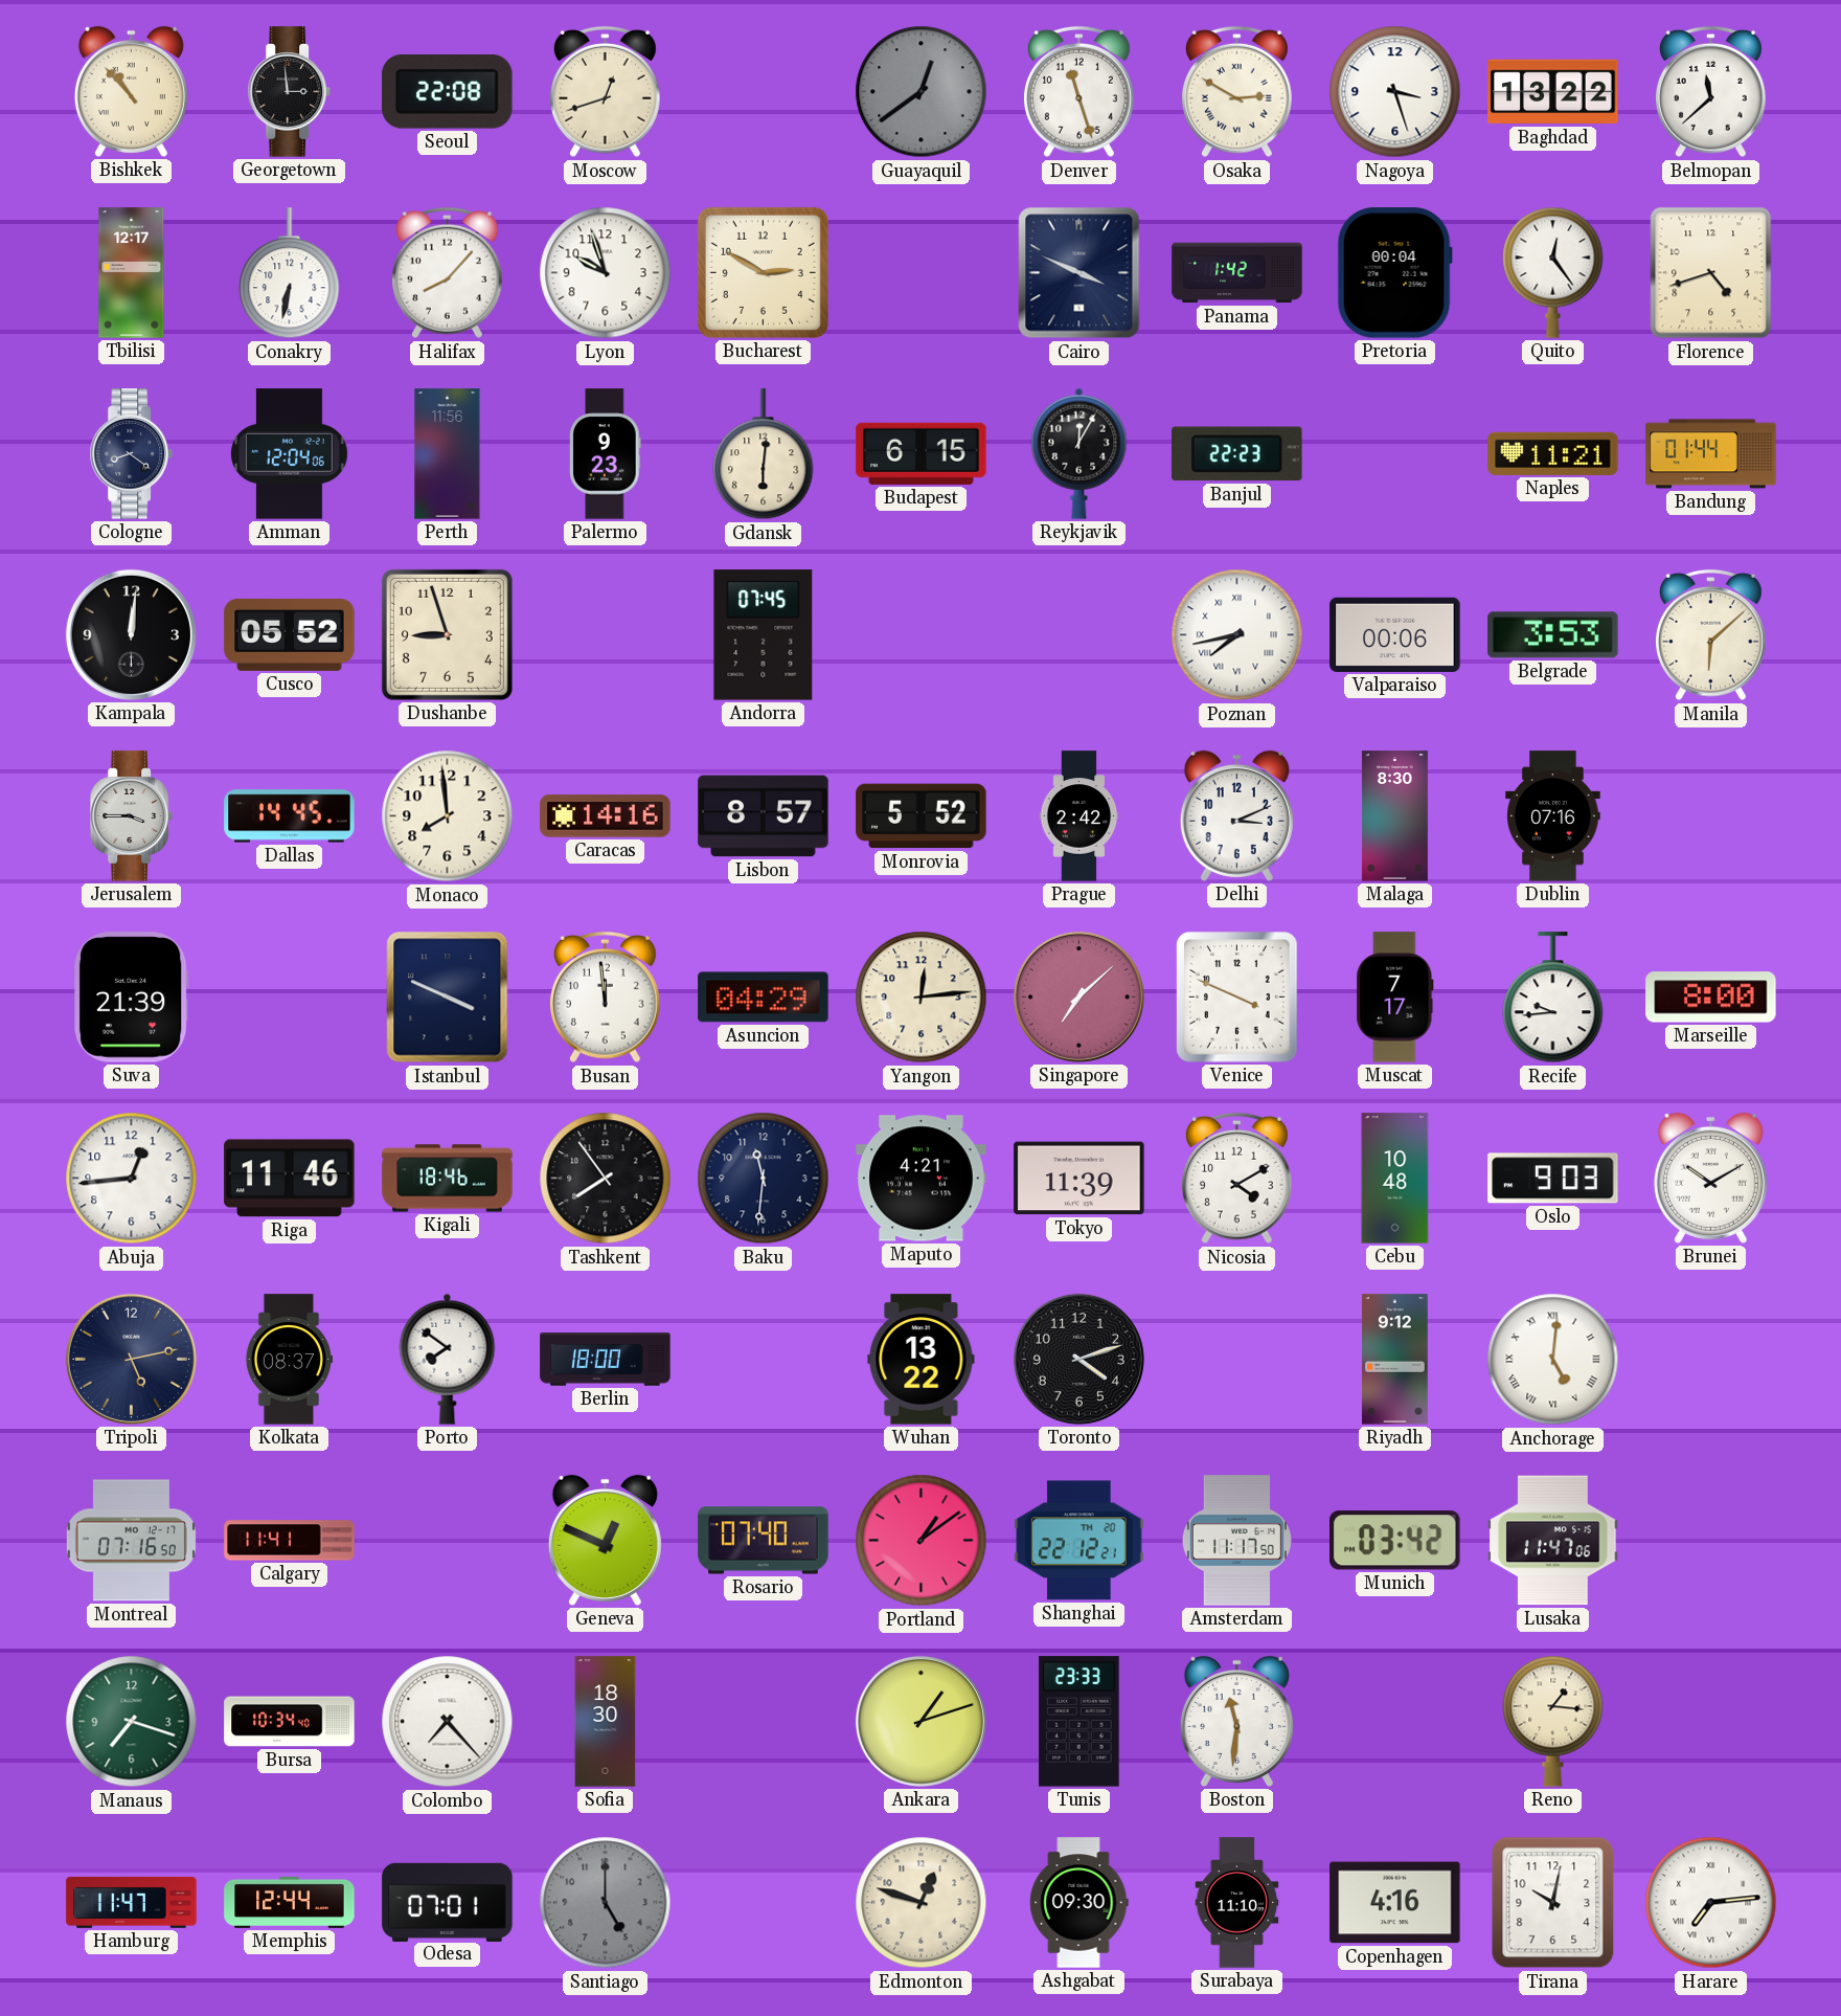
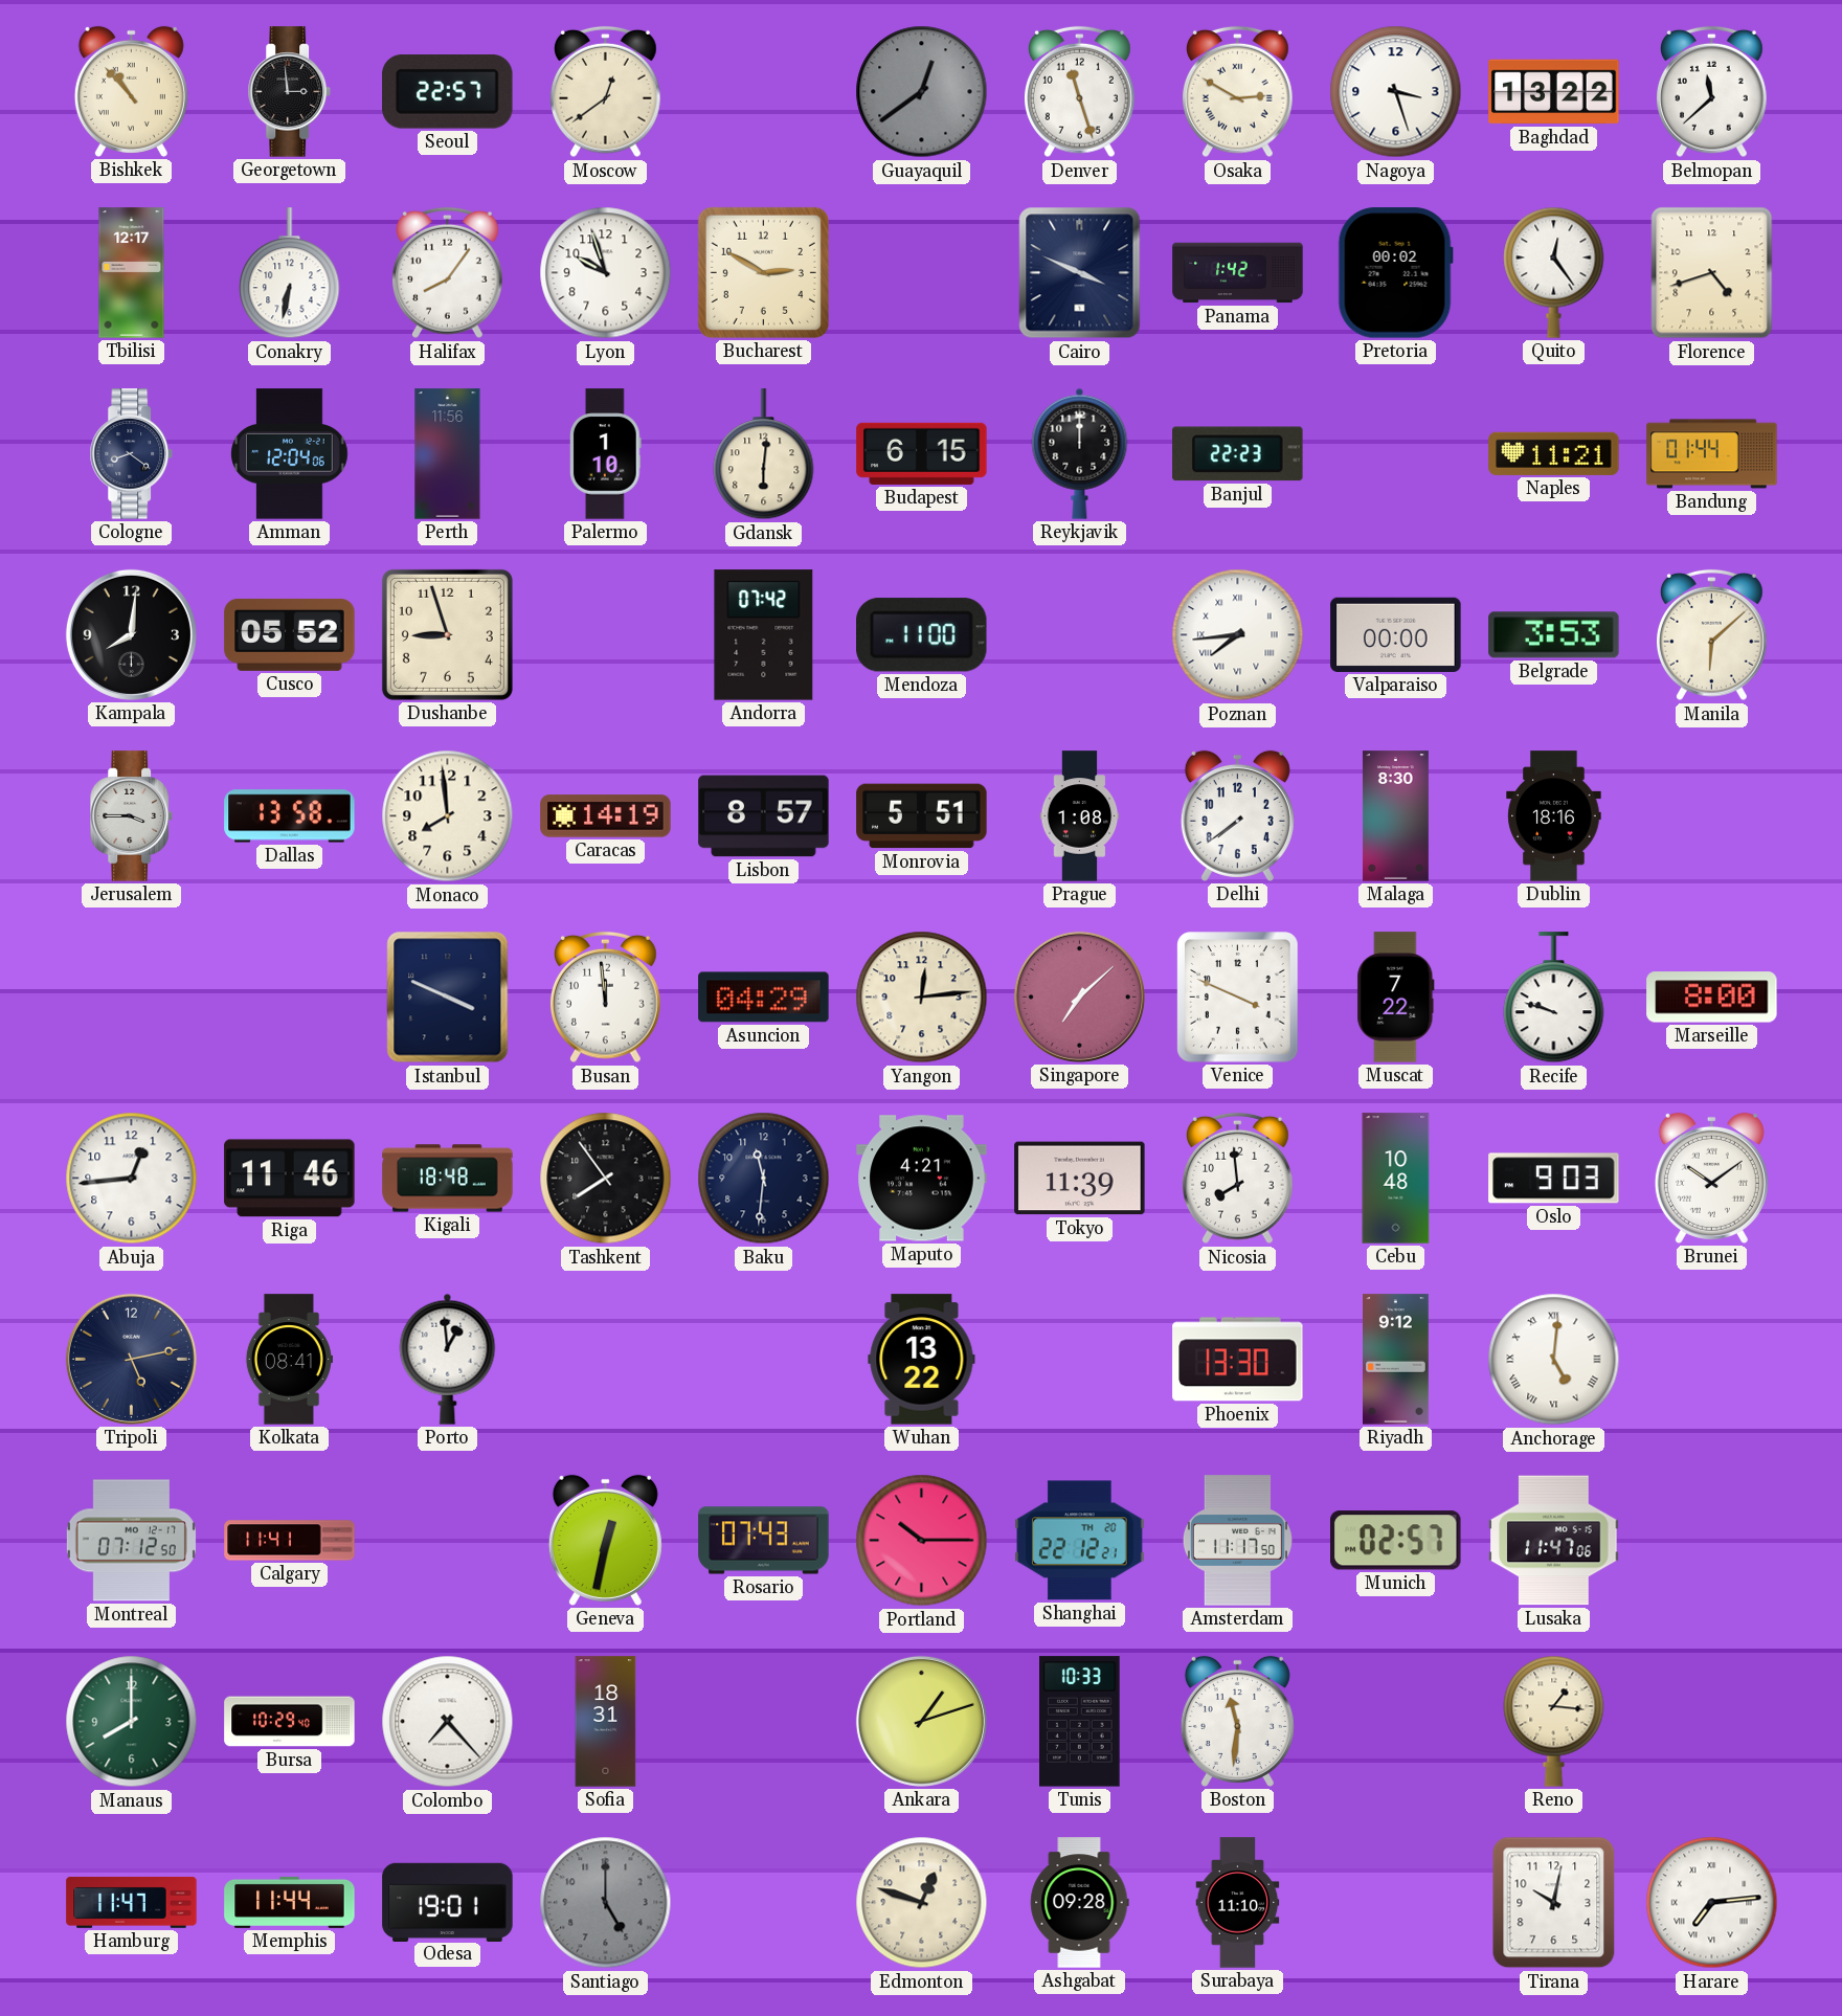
Seoul: 22:08 -> 22:57 (448, 92)
Moscow: 12:42 -> 12:39 (606, 92)
Halifax: 8:07 -> 8:06 (448, 273)
Pretoria: 00:04 -> 00:02 (1395, 273)
Palermo: 9:23 -> 1:10 (605, 454)
Reykjavik: 12:05 -> 12:00 (1080, 453)
Kampala: 12:01 -> 8:01 (131, 634)
Andorra: 07:45 -> 07:42 (764, 635)
Mendoza: none -> 11:00 (922, 635)
Poznan: 7:43 -> 7:44 (1238, 635)
Valparaiso: 00:06 -> 00:00 (1396, 634)
Dallas: 14:45 -> 13:58 (290, 816)
Caracas: 14:16 -> 14:19 (606, 816)
Monrovia: 5:52 -> 5:51 (922, 816)
Prague: 2:42 -> 1:08 (1080, 816)
Delhi: 3:11 -> 7:39 (1237, 815)
Dublin: 07:16 -> 18:16 (1554, 816)
Suva: 21:39 -> none (131, 998)
Muscat: 7:17 -> 7:22 (1396, 998)
Recife: 9:44 -> 9:48 (1554, 998)
Kigali: 18:46 -> 18:48 (448, 1179)
Nicosia: 4:10 -> 7:59 (1238, 1179)
Brunei: 10:10 -> 10:09 (1711, 1178)
Kolkata: 08:37 -> 08:41 (289, 1360)
Porto: 7:51 -> 12:59 (448, 1359)
Berlin: 18:00 -> none (606, 1360)
Toronto: 4:12 -> none (1078, 1359)
Phoenix: none -> 13:30 (1238, 1360)
Montreal: 07:16 -> 07:12 (131, 1541)
Geneva: 12:49 -> 12:32 (605, 1540)
Rosario: 07:40 -> 07:43 (764, 1541)
Portland: 1:09 -> 10:15 (922, 1541)
Munich: 03:42 -> 02:57 (1396, 1541)
Manaus: 7:18 -> 8:00 (132, 1722)
Bursa: 10:34 -> 10:29 (290, 1722)
Sofia: 18:30 -> 18:31 (606, 1722)
Tunis: 23:33 -> 10:33 (1080, 1722)
Memphis: 12:44 -> 11:44 (290, 1902)
Odesa: 07:01 -> 19:01 (448, 1902)
Ashgabat: 09:30 -> 09:28 (1079, 1903)
Copenhagen: 4:16 -> none (1395, 1903)
